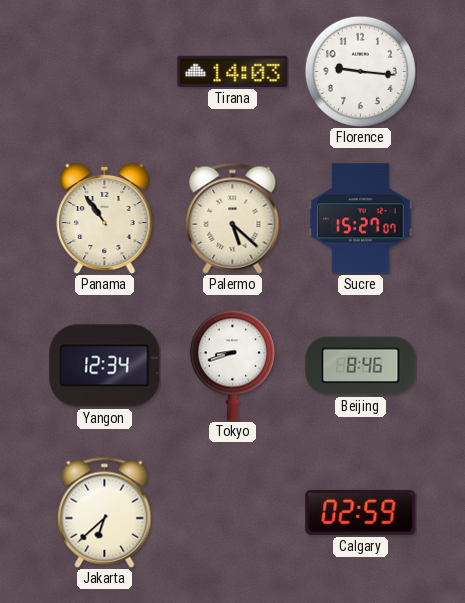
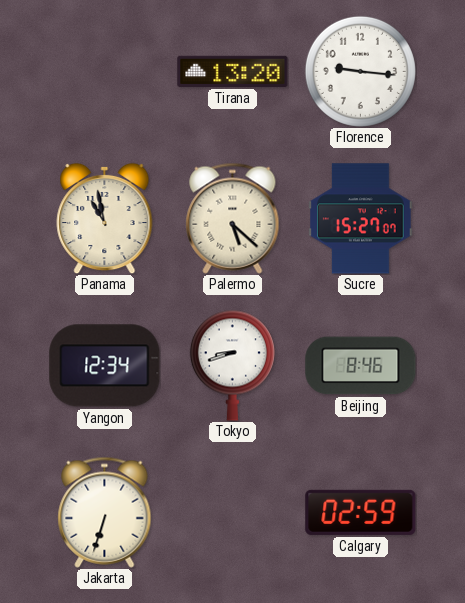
Tirana: 14:03 -> 13:20 (233, 71)
Panama: 10:54 -> 10:58 (105, 218)
Jakarta: 6:38 -> 6:33 (105, 512)
